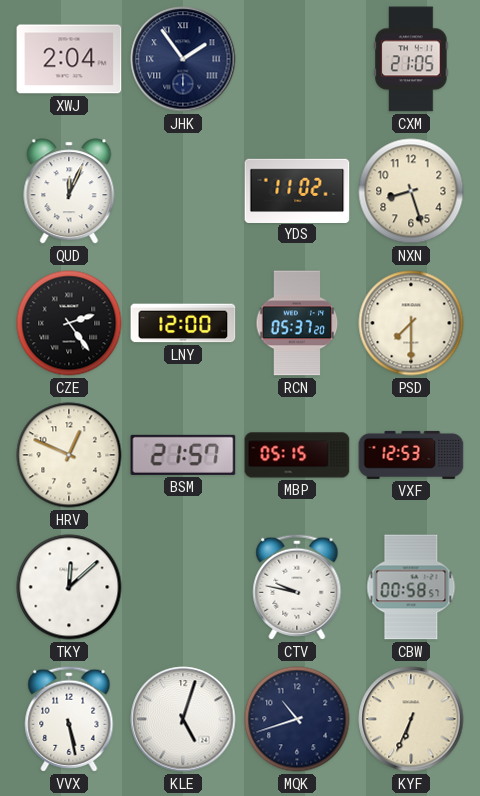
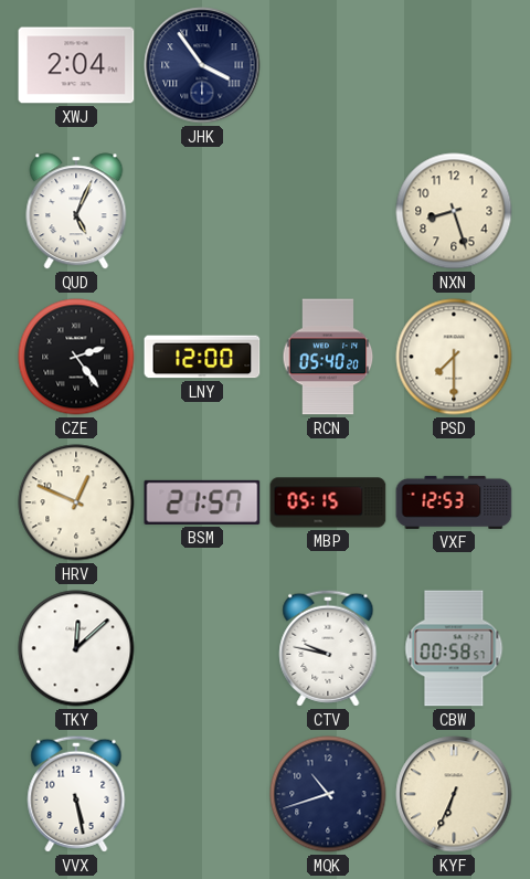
JHK: 1:54 -> 3:54 (202, 65)
CXM: 21:05 -> none (411, 59)
QUD: 12:04 -> 5:04 (76, 211)
YDS: 11:02 -> none (297, 190)
RCN: 05:37 -> 05:40 (328, 357)
KLE: 5:03 -> none (183, 719)
